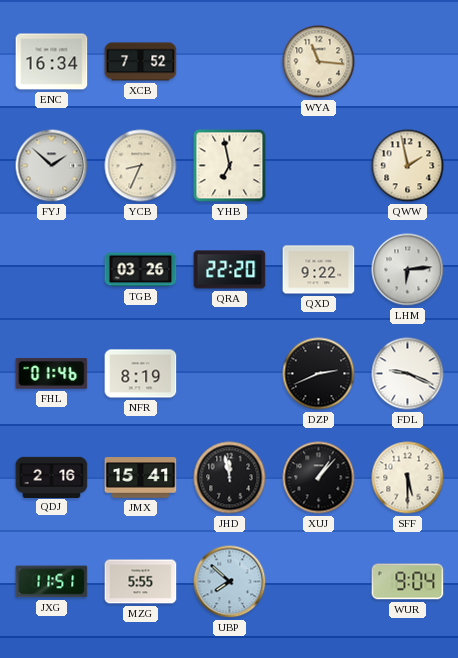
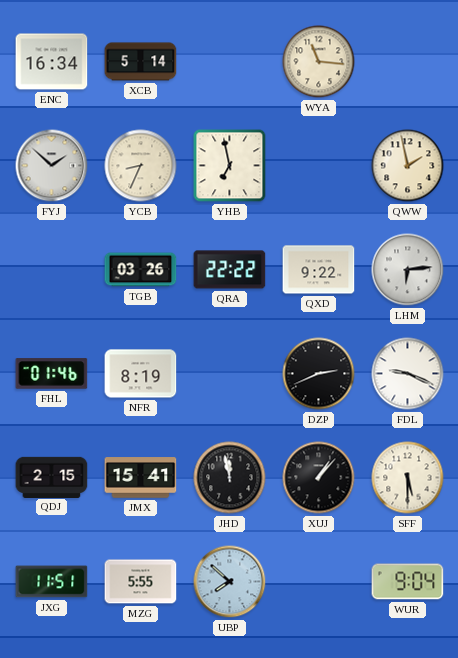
XCB: 7:52 -> 5:14 (141, 62)
QRA: 22:20 -> 22:22 (230, 270)
QDJ: 2:16 -> 2:15 (52, 477)
